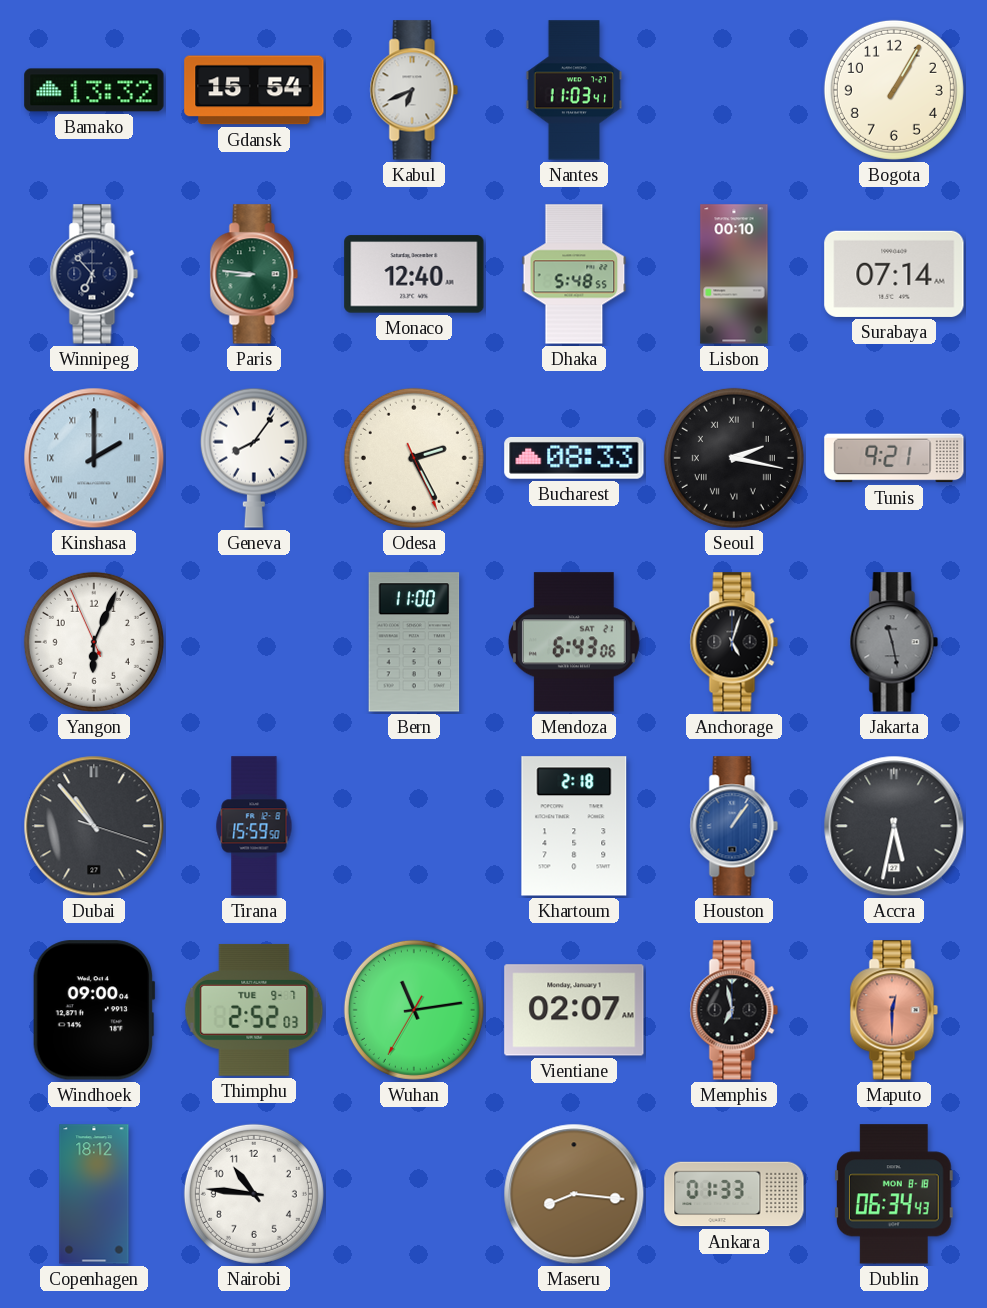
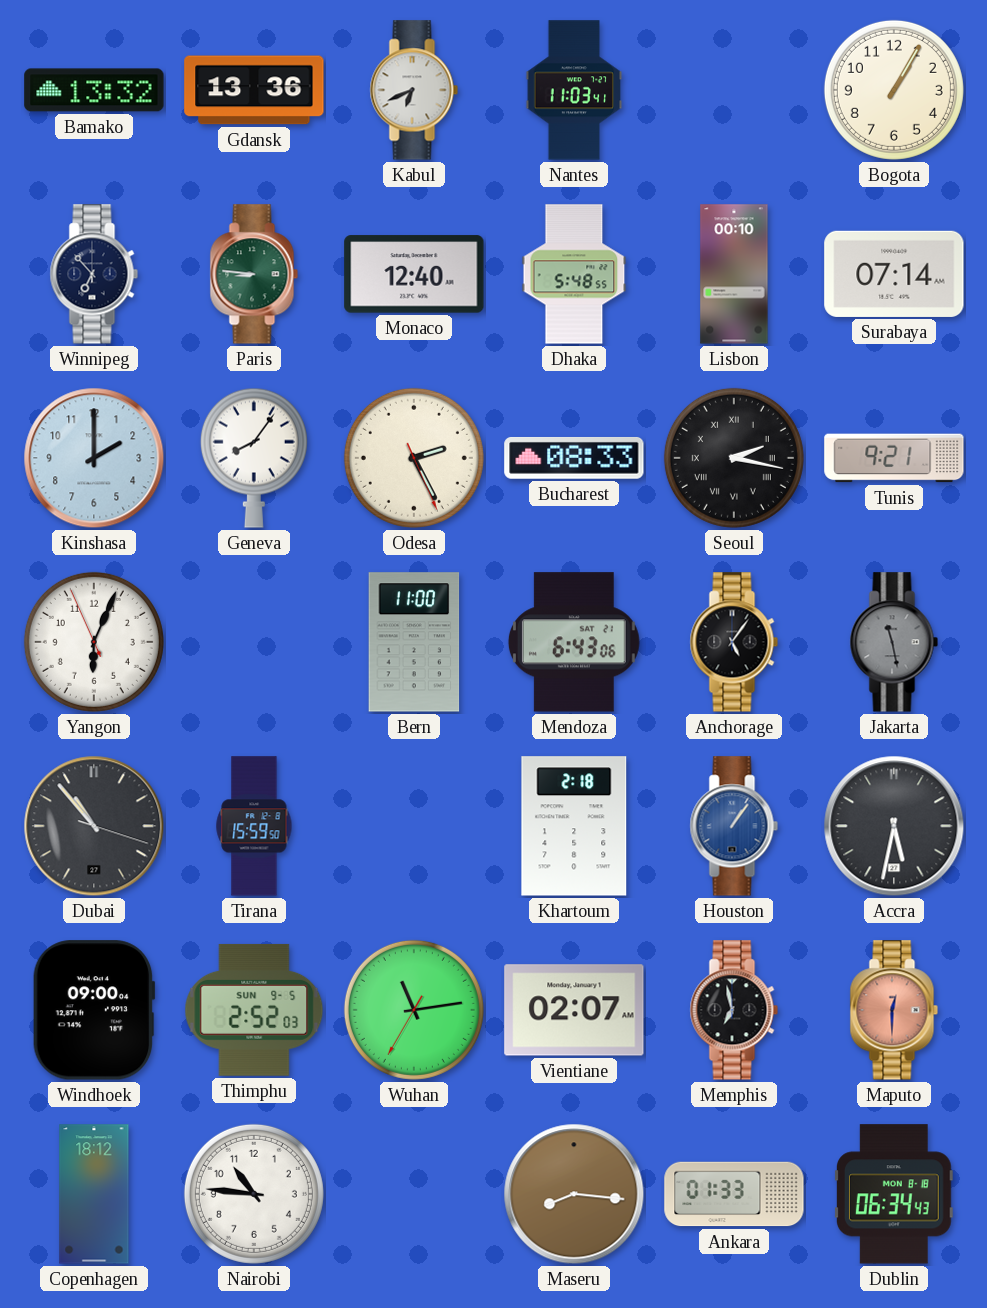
Gdansk: 15:54 -> 13:36 (254, 90)
Kinshasa numerals: Roman -> Arabic (94, 458)
Anchorage: 5:03 -> 5:06 (734, 642)
Thimphu date: TUE 9-7 -> SUN 9-5 (254, 1010)
